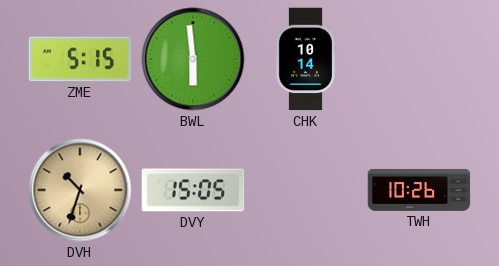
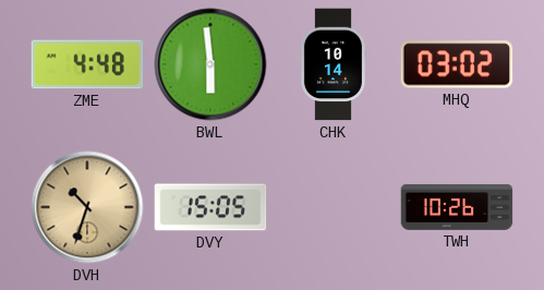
ZME: 5:15 -> 4:48 (87, 64)
MHQ: none -> 03:02 (457, 64)
